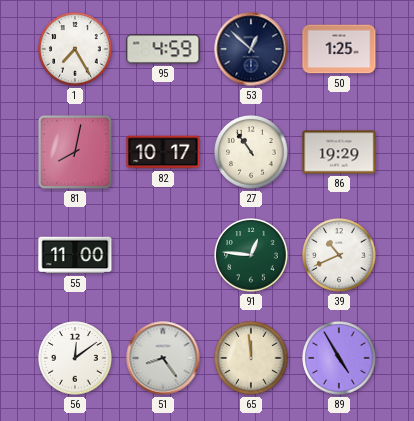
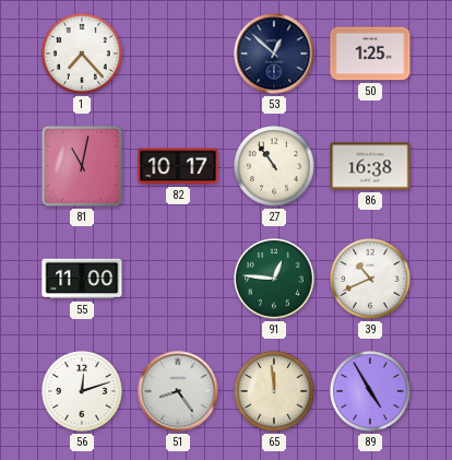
1: 7:25 -> 7:23 (82, 54)
95: 4:59 -> none (163, 49)
81: 8:02 -> 11:02 (82, 166)
86: 19:29 -> 16:38 (370, 166)
56: 12:09 -> 12:12 (82, 391)
